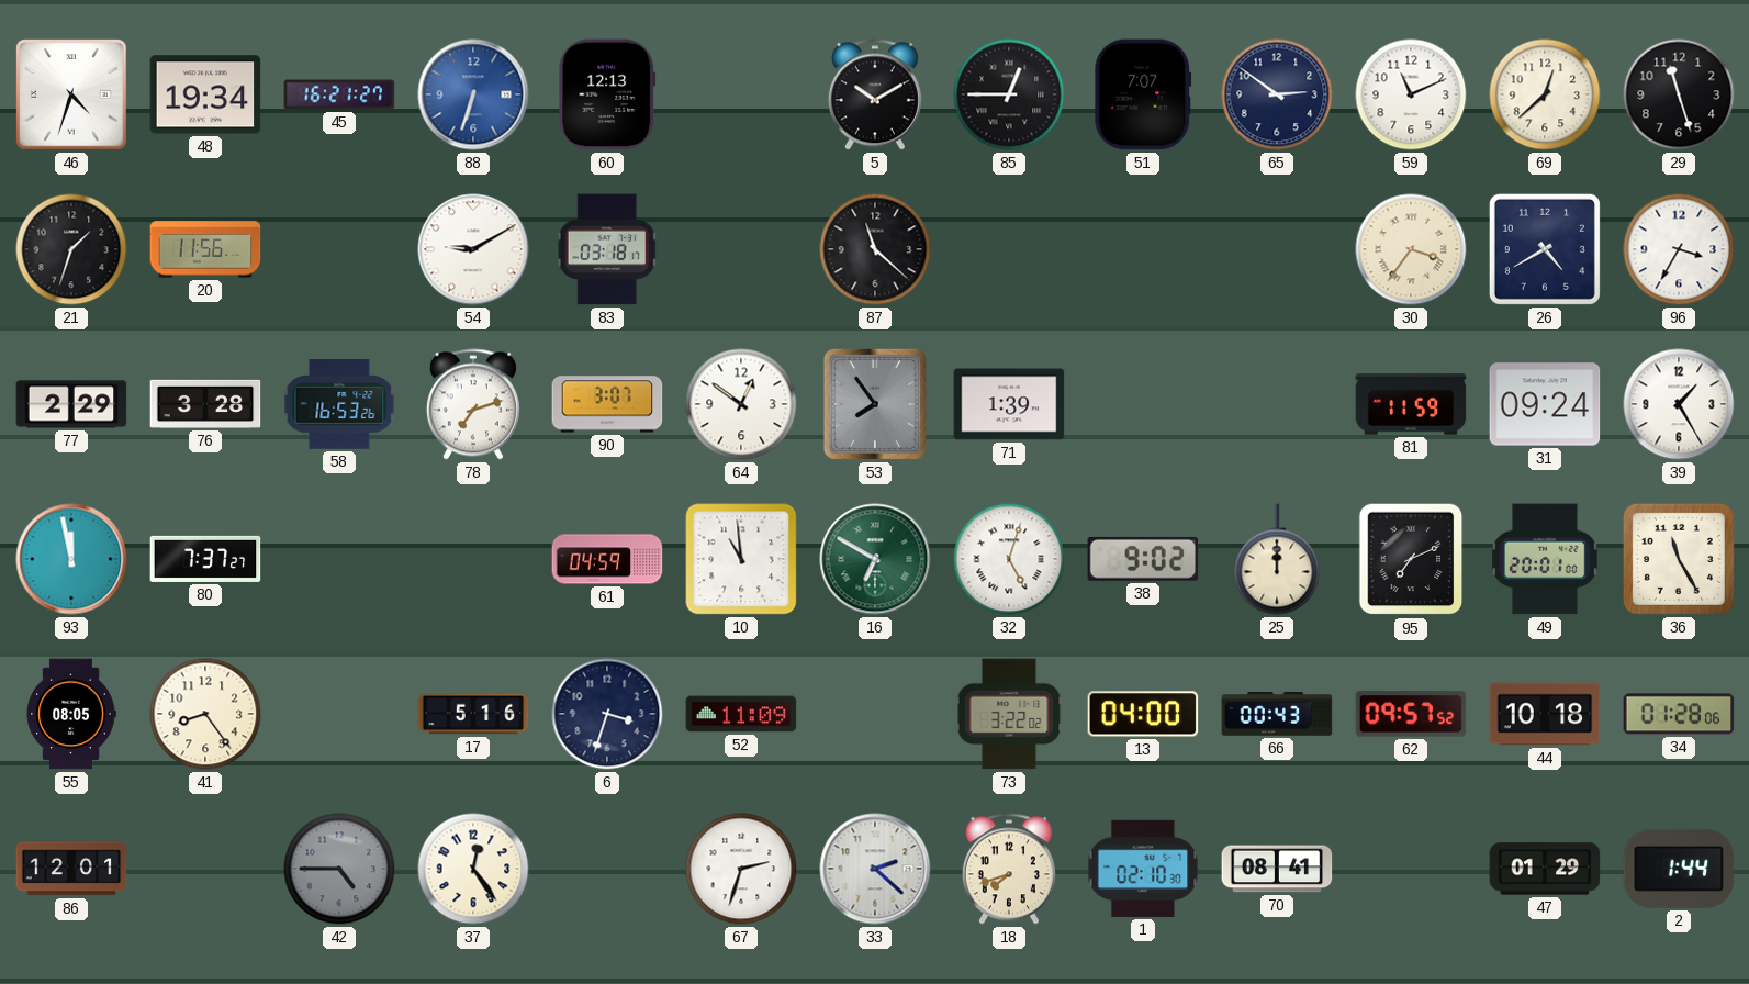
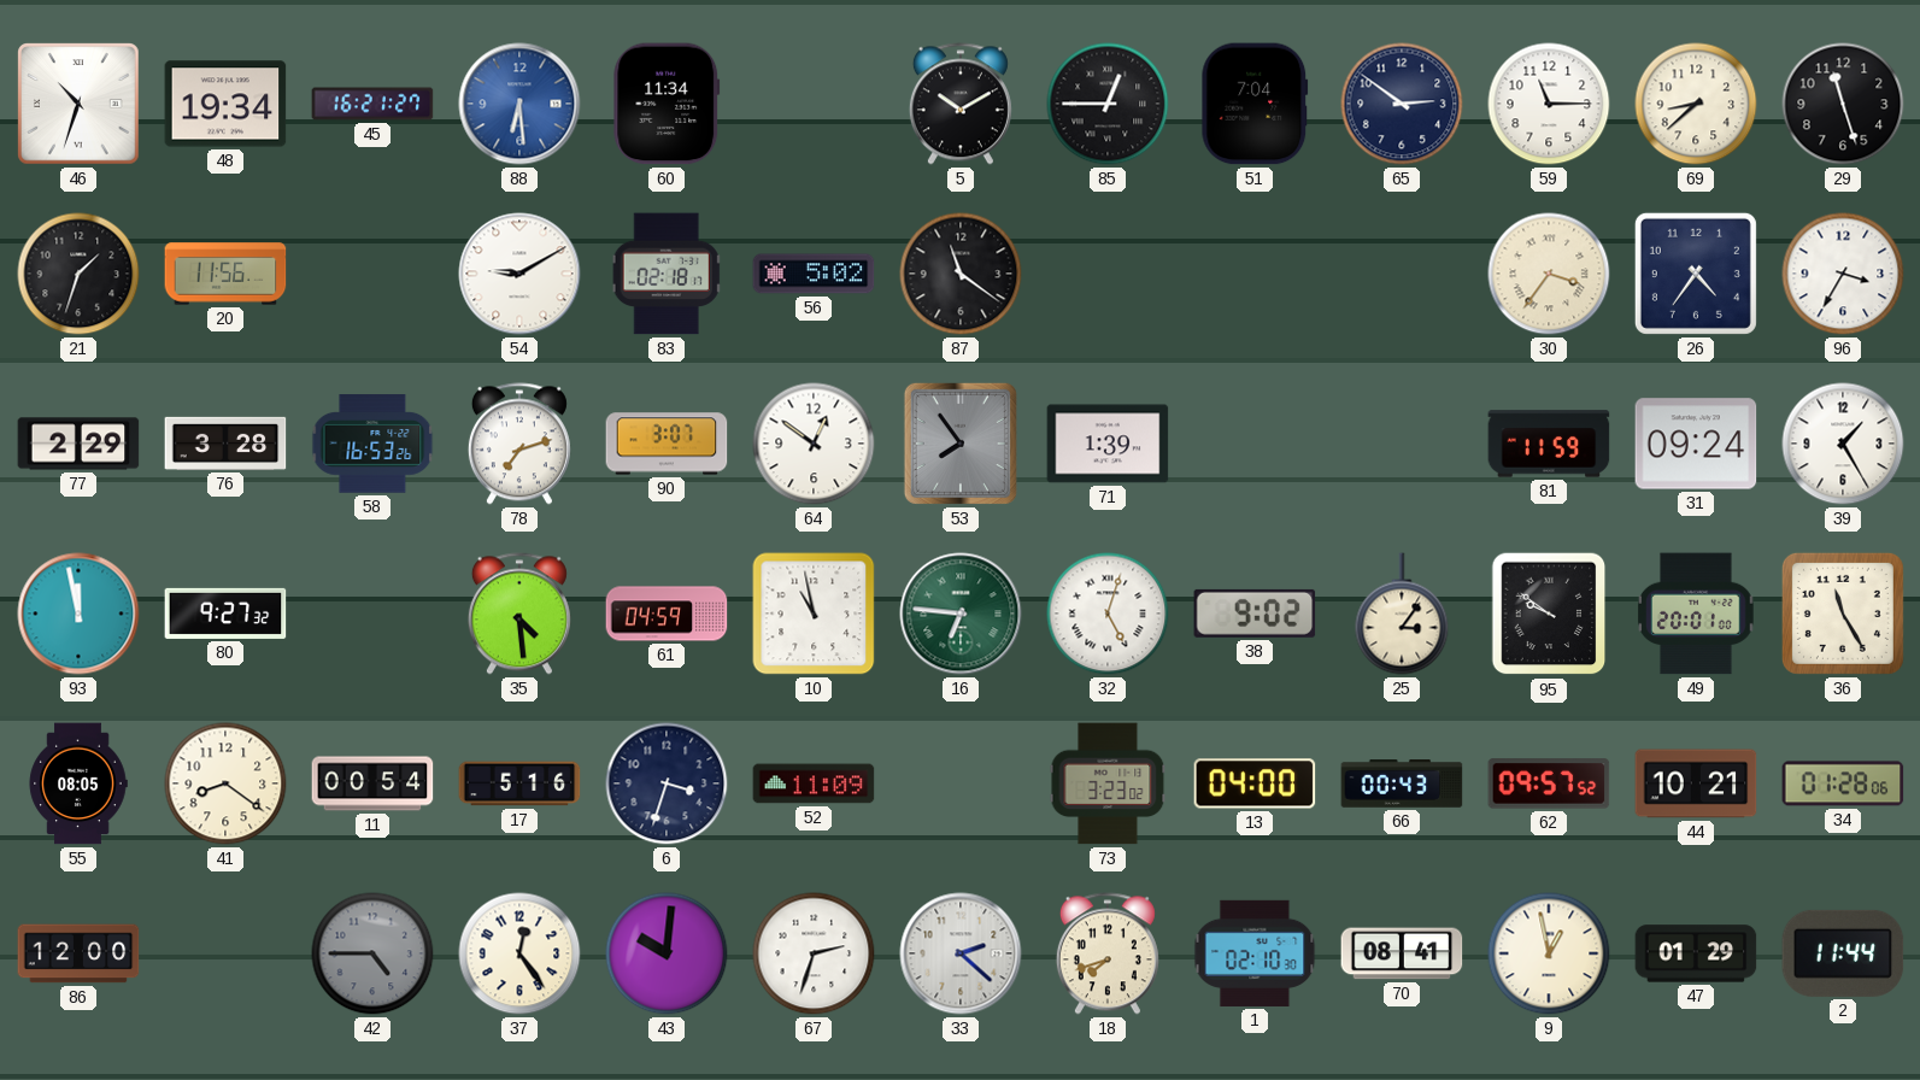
46: 4:33 -> 10:33 (78, 104)
88: 6:33 -> 6:29 (519, 104)
60: 12:13 -> 11:34 (667, 104)
51: 7:07 -> 7:04 (1255, 104)
59: 11:11 -> 11:15 (1549, 104)
69: 12:38 -> 8:38 (1696, 104)
83: 03:18 -> 02:18 (667, 274)
56: none -> 5:02 (814, 274)
87: 11:22 -> 11:21 (961, 274)
26: 4:40 -> 4:36 (1696, 274)
80: 7:37 -> 9:27 (225, 614)
35: none -> 4:29 (519, 614)
10: 10:59 -> 10:58 (814, 614)
16: 6:50 -> 6:46 (961, 614)
25: 12:00 -> 3:06 (1402, 614)
95: 7:11 -> 9:51 (1549, 614)
41: 8:24 -> 8:21 (225, 783)
11: none -> 00:54 (372, 783)
73: 3:22 -> 3:23 (1108, 783)
44: 10:18 -> 10:21 (1696, 783)
86: 12:01 -> 12:00 (78, 953)
43: none -> 10:01 (667, 953)
9: none -> 12:58 (1549, 953)
2: 1:44 -> 11:44 (1843, 953)
